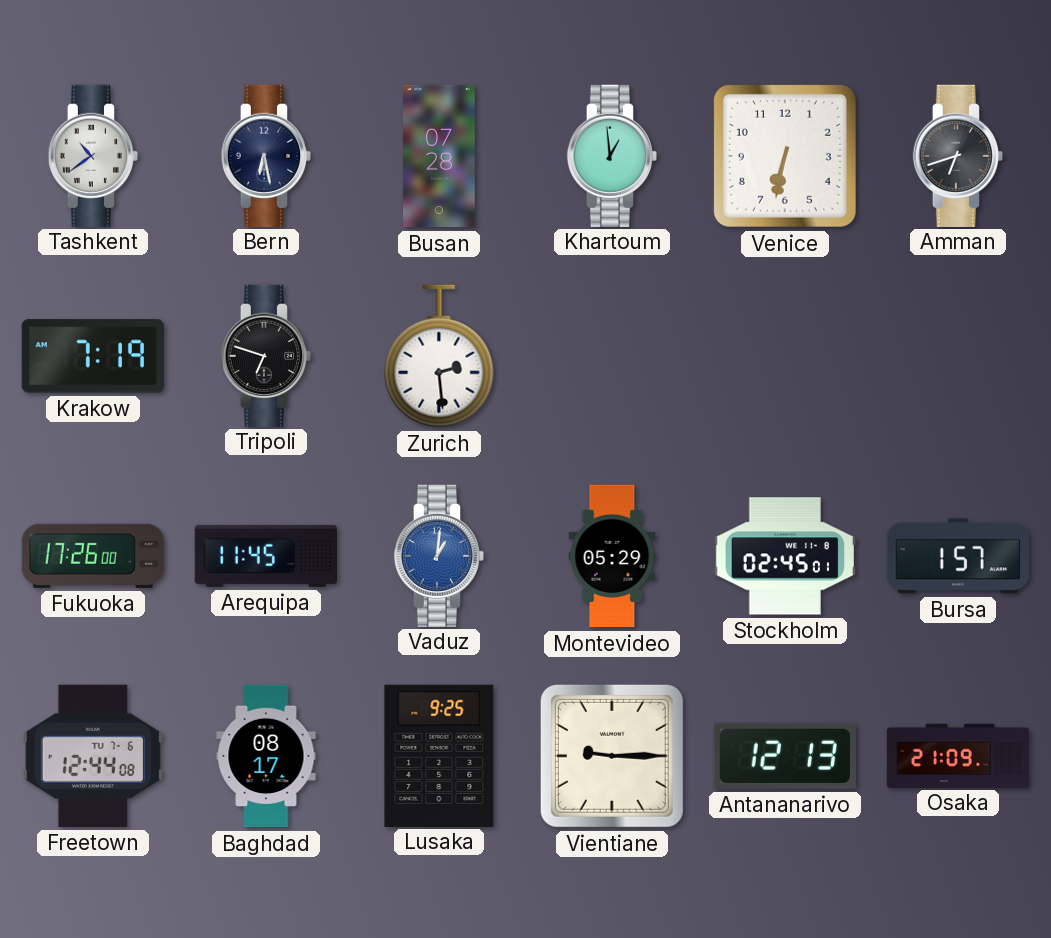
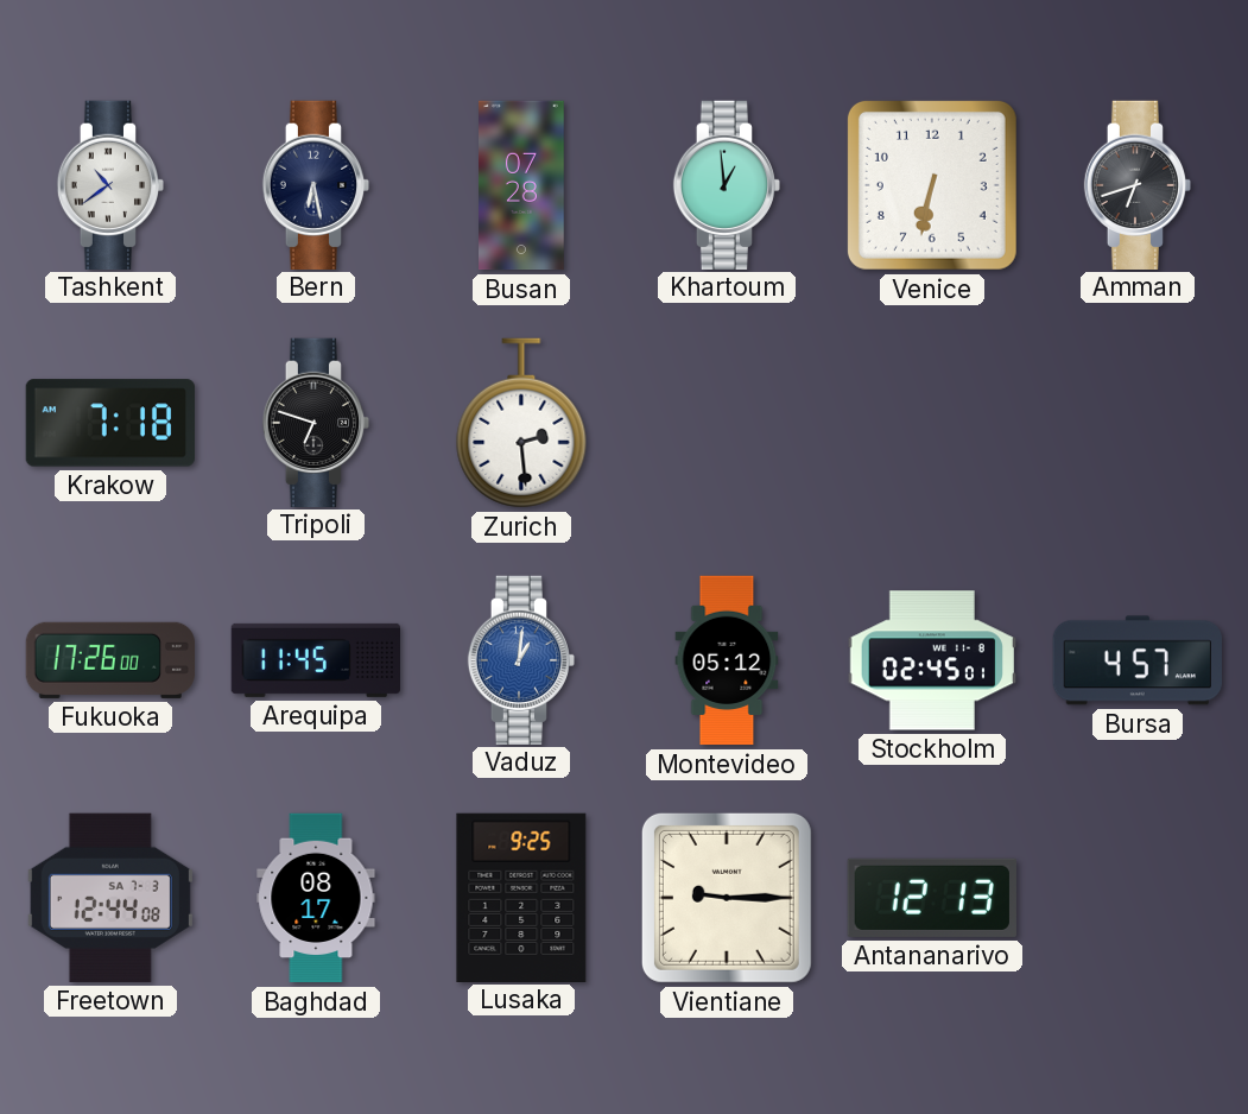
Krakow: 7:19 -> 7:18 (109, 423)
Montevideo: 05:29 -> 05:12 (727, 660)
Bursa: 1:57 -> 4:57 (1138, 660)
Freetown date: TU 7-6 -> SA 7-3 (110, 898)
Osaka: 21:09 -> none (958, 755)
